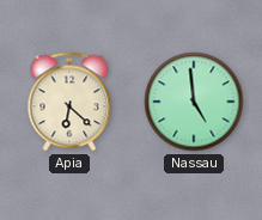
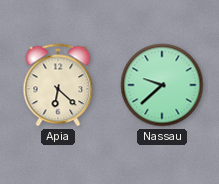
Nassau: 4:59 -> 9:38 (162, 85)
